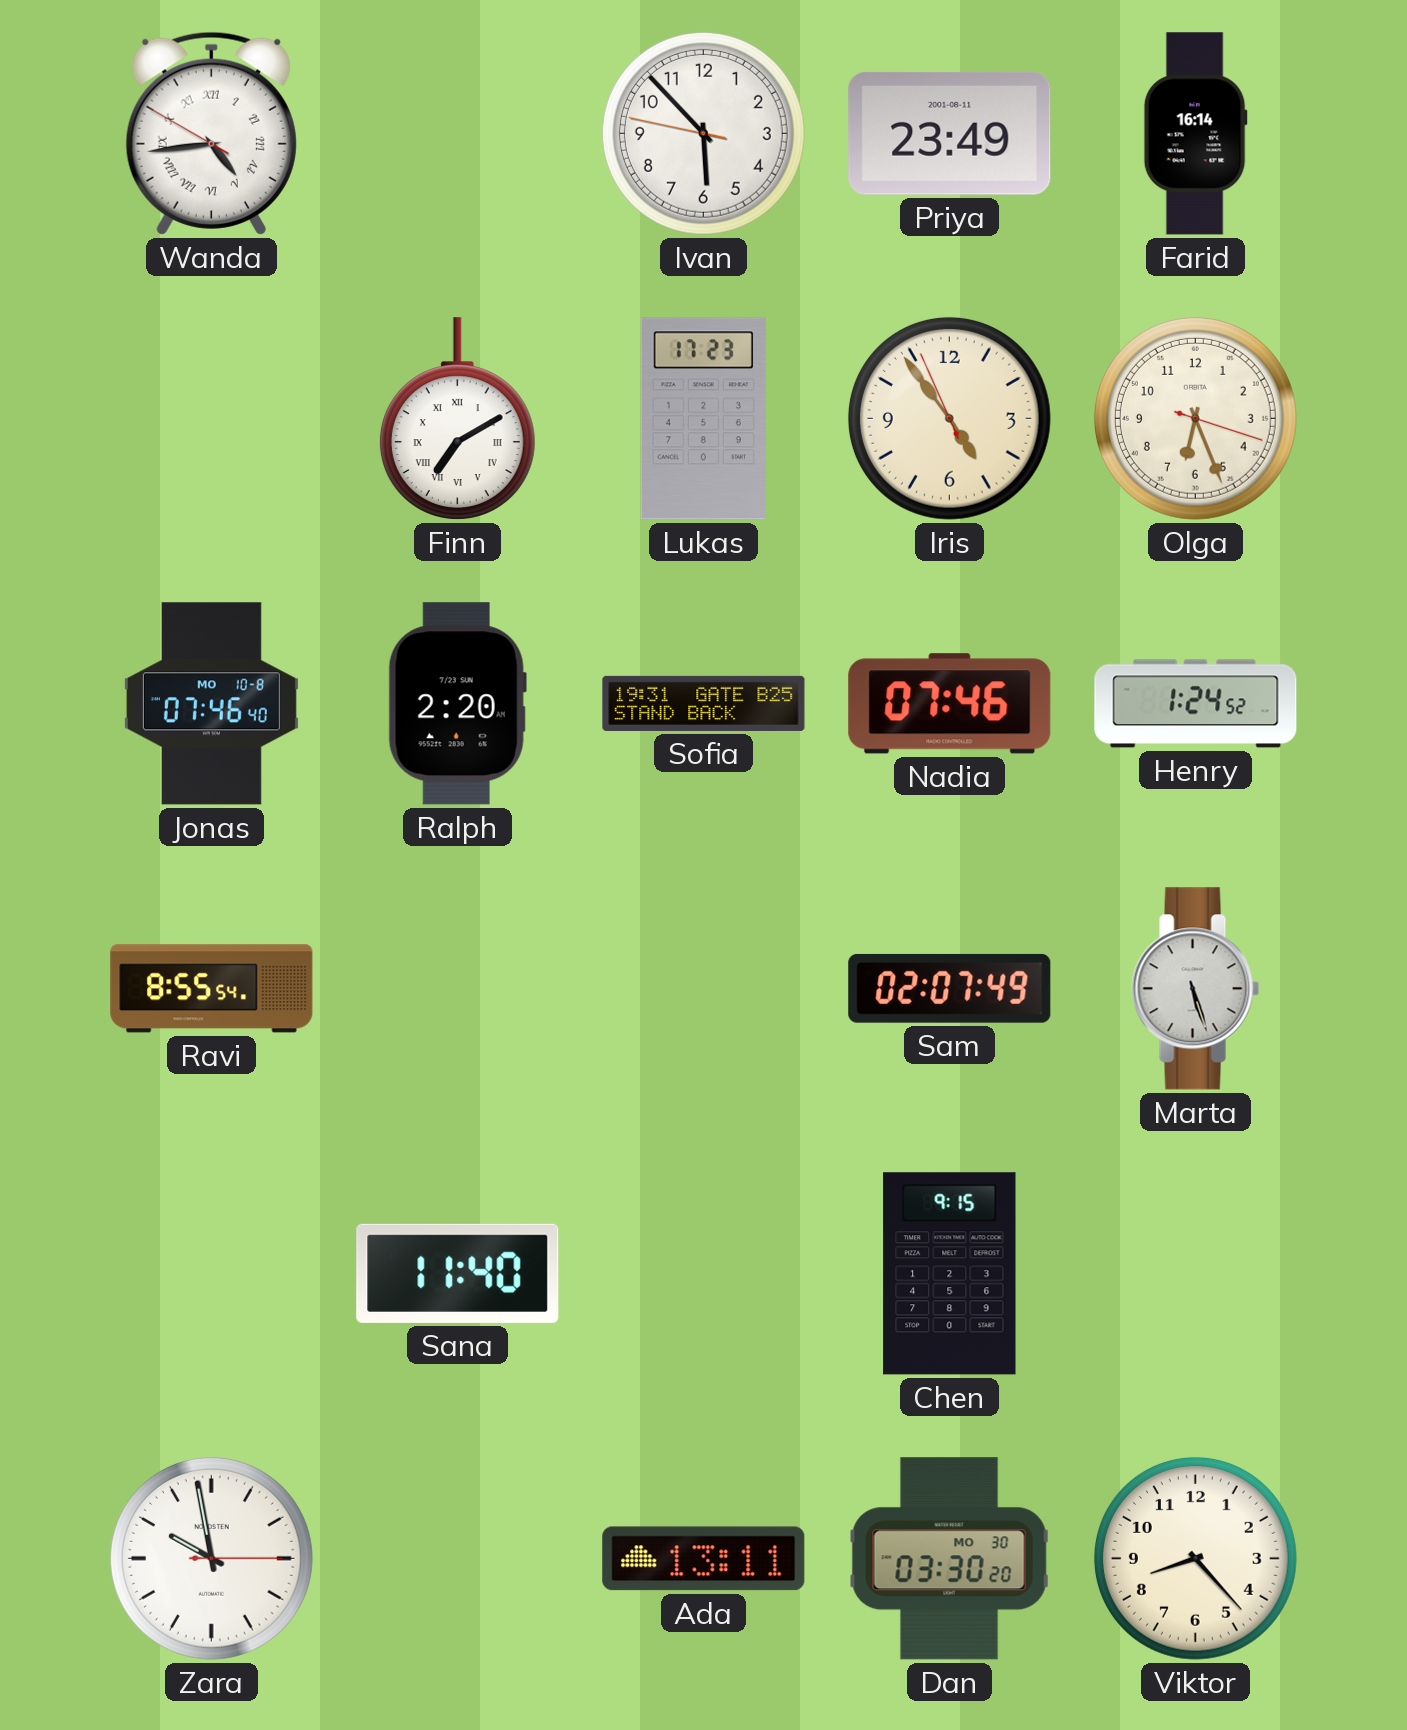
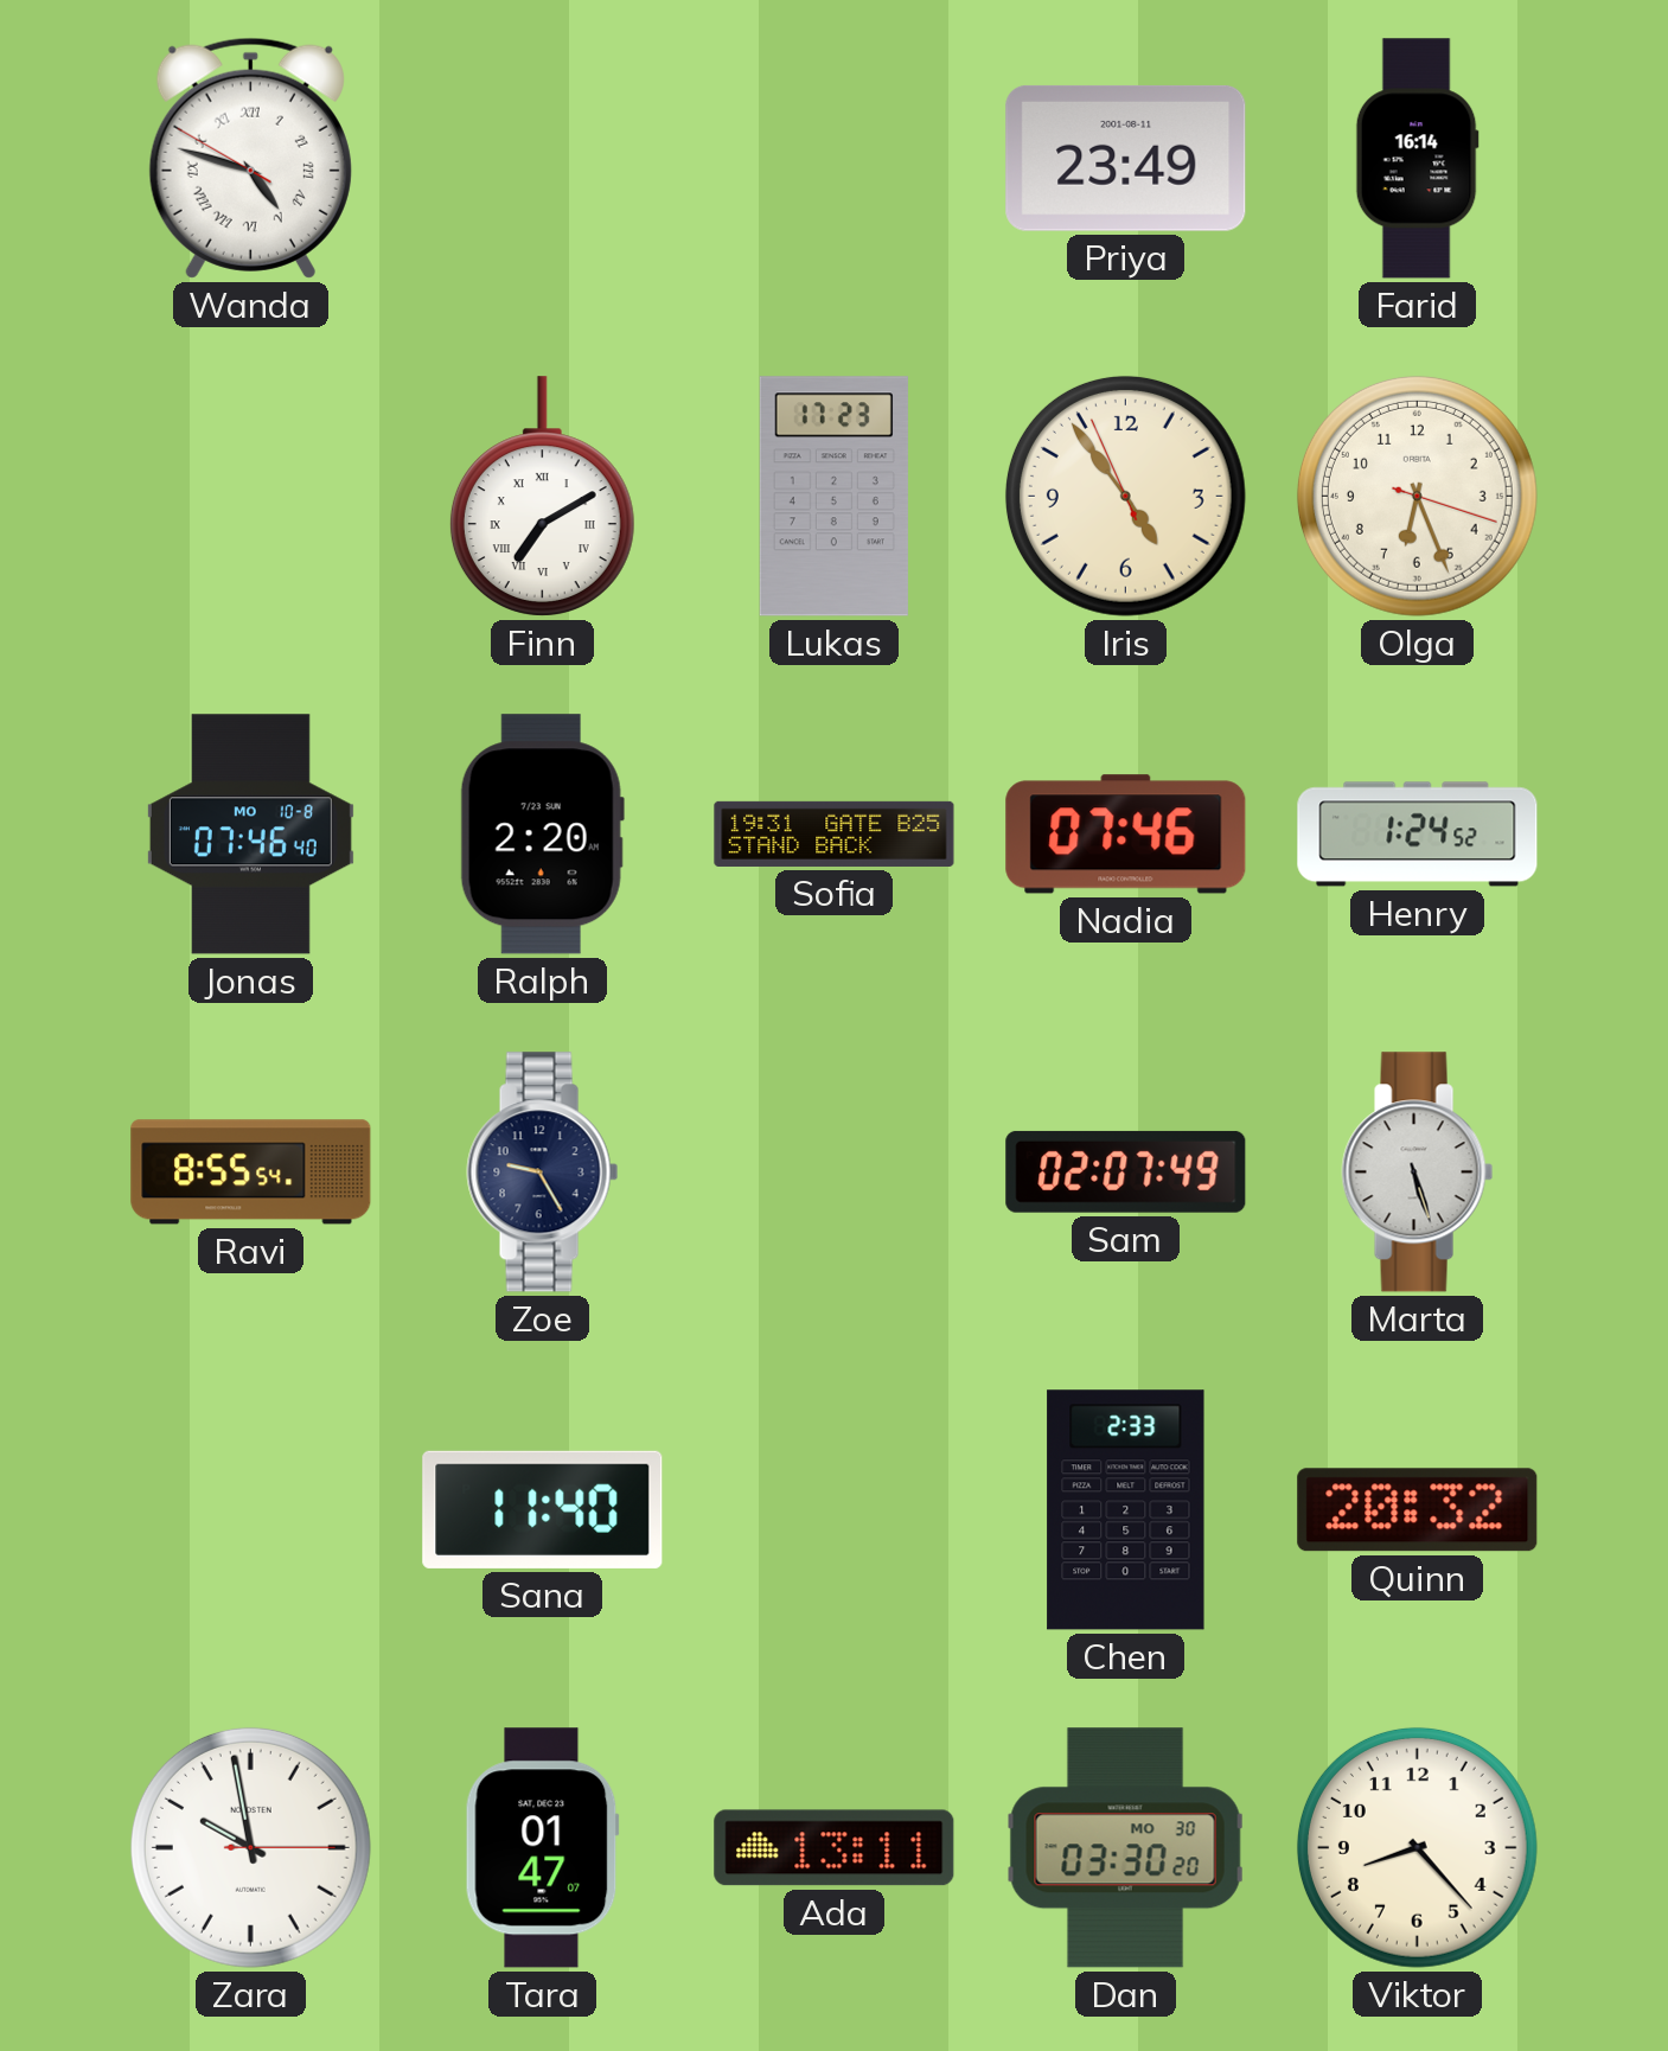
Wanda: 4:43 -> 4:47 (250, 158)
Ivan: 5:52 -> none (703, 133)
Zoe: none -> 9:25 (543, 1173)
Chen: 9:15 -> 2:33 (1126, 1510)
Quinn: none -> 20:32 (1418, 1510)
Tara: none -> 01:47 (542, 1848)
